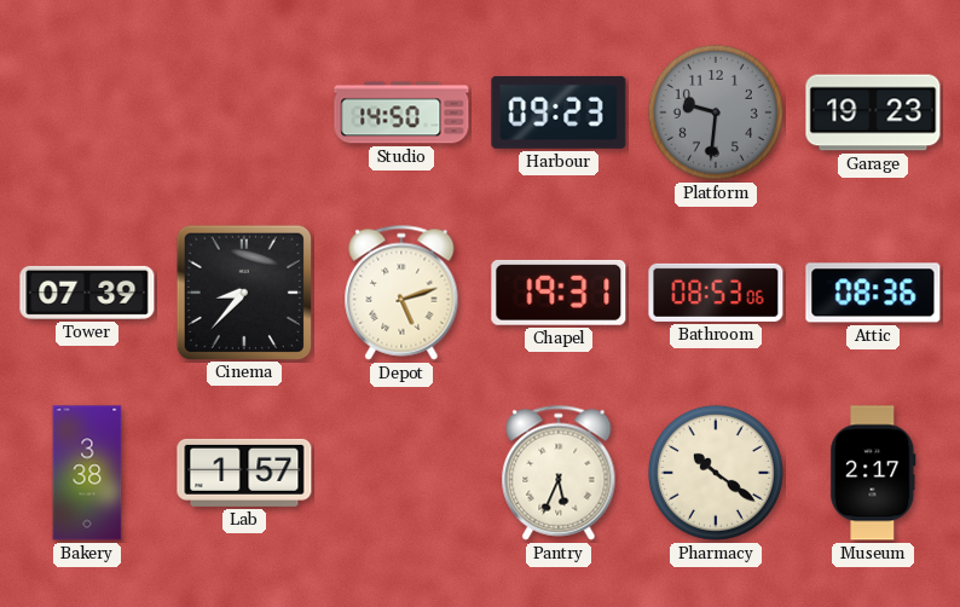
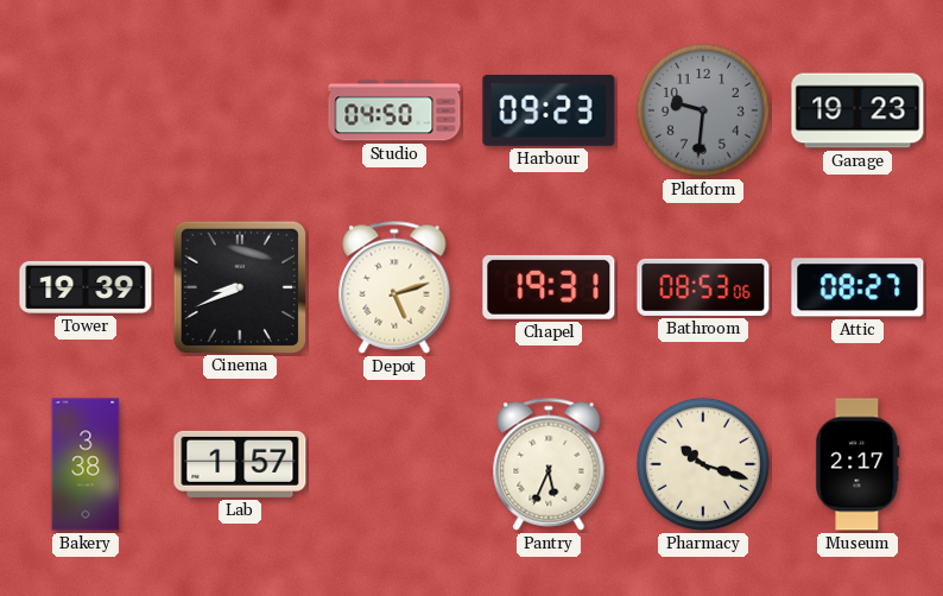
Studio: 14:50 -> 04:50 (394, 110)
Tower: 07:39 -> 19:39 (86, 287)
Cinema: 8:37 -> 8:41 (239, 286)
Attic: 08:36 -> 08:27 (857, 287)
Pharmacy: 10:21 -> 10:18 (703, 464)
